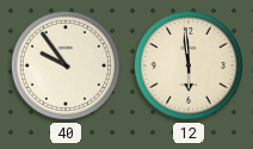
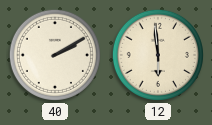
40: 9:54 -> 2:10 (55, 55)
